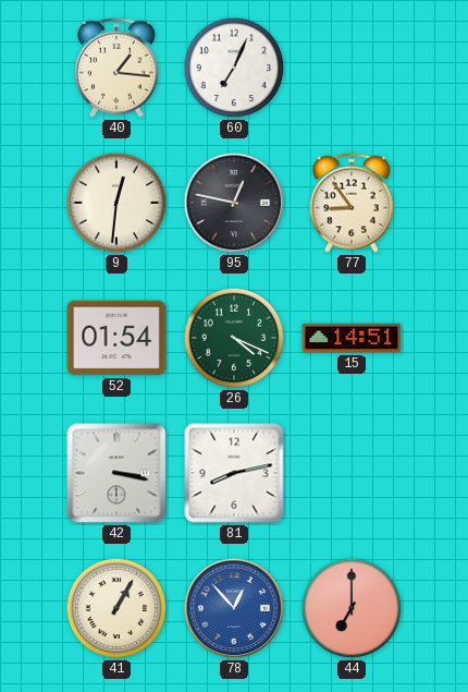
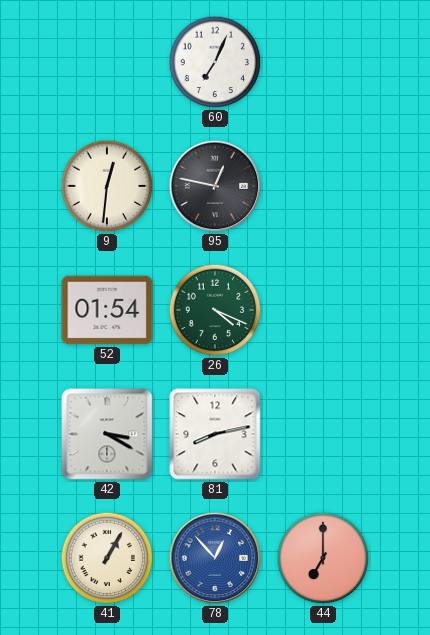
40: 1:16 -> none (116, 68)
77: 8:54 -> none (352, 203)
15: 14:51 -> none (352, 338)
42: 3:17 -> 3:20 (107, 434)
